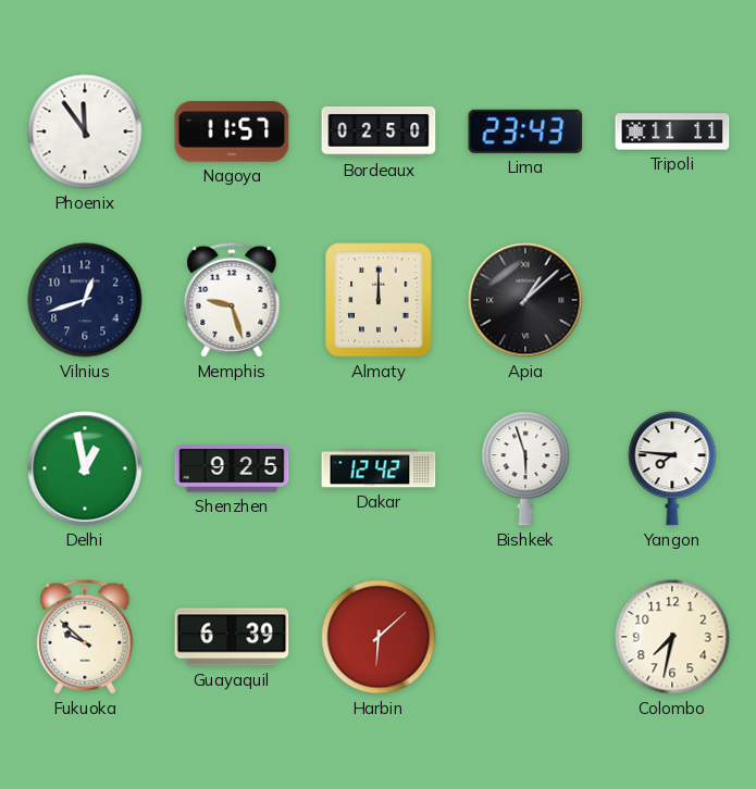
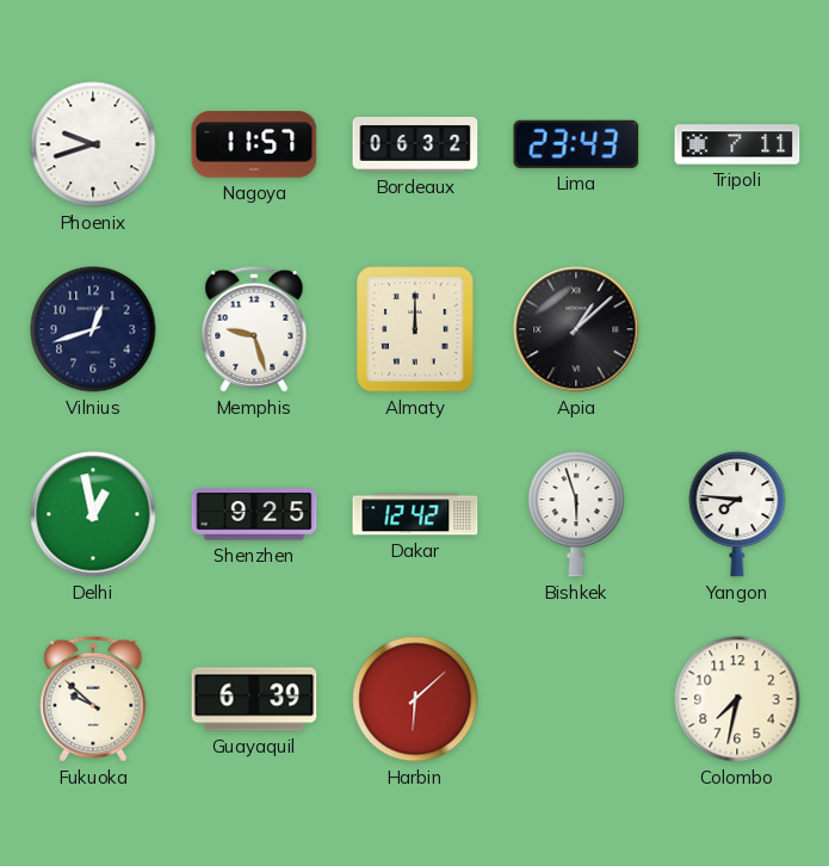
Phoenix: 11:54 -> 9:42 (93, 144)
Bordeaux: 02:50 -> 06:32 (415, 144)
Tripoli: 11:11 -> 7:11 (737, 144)
